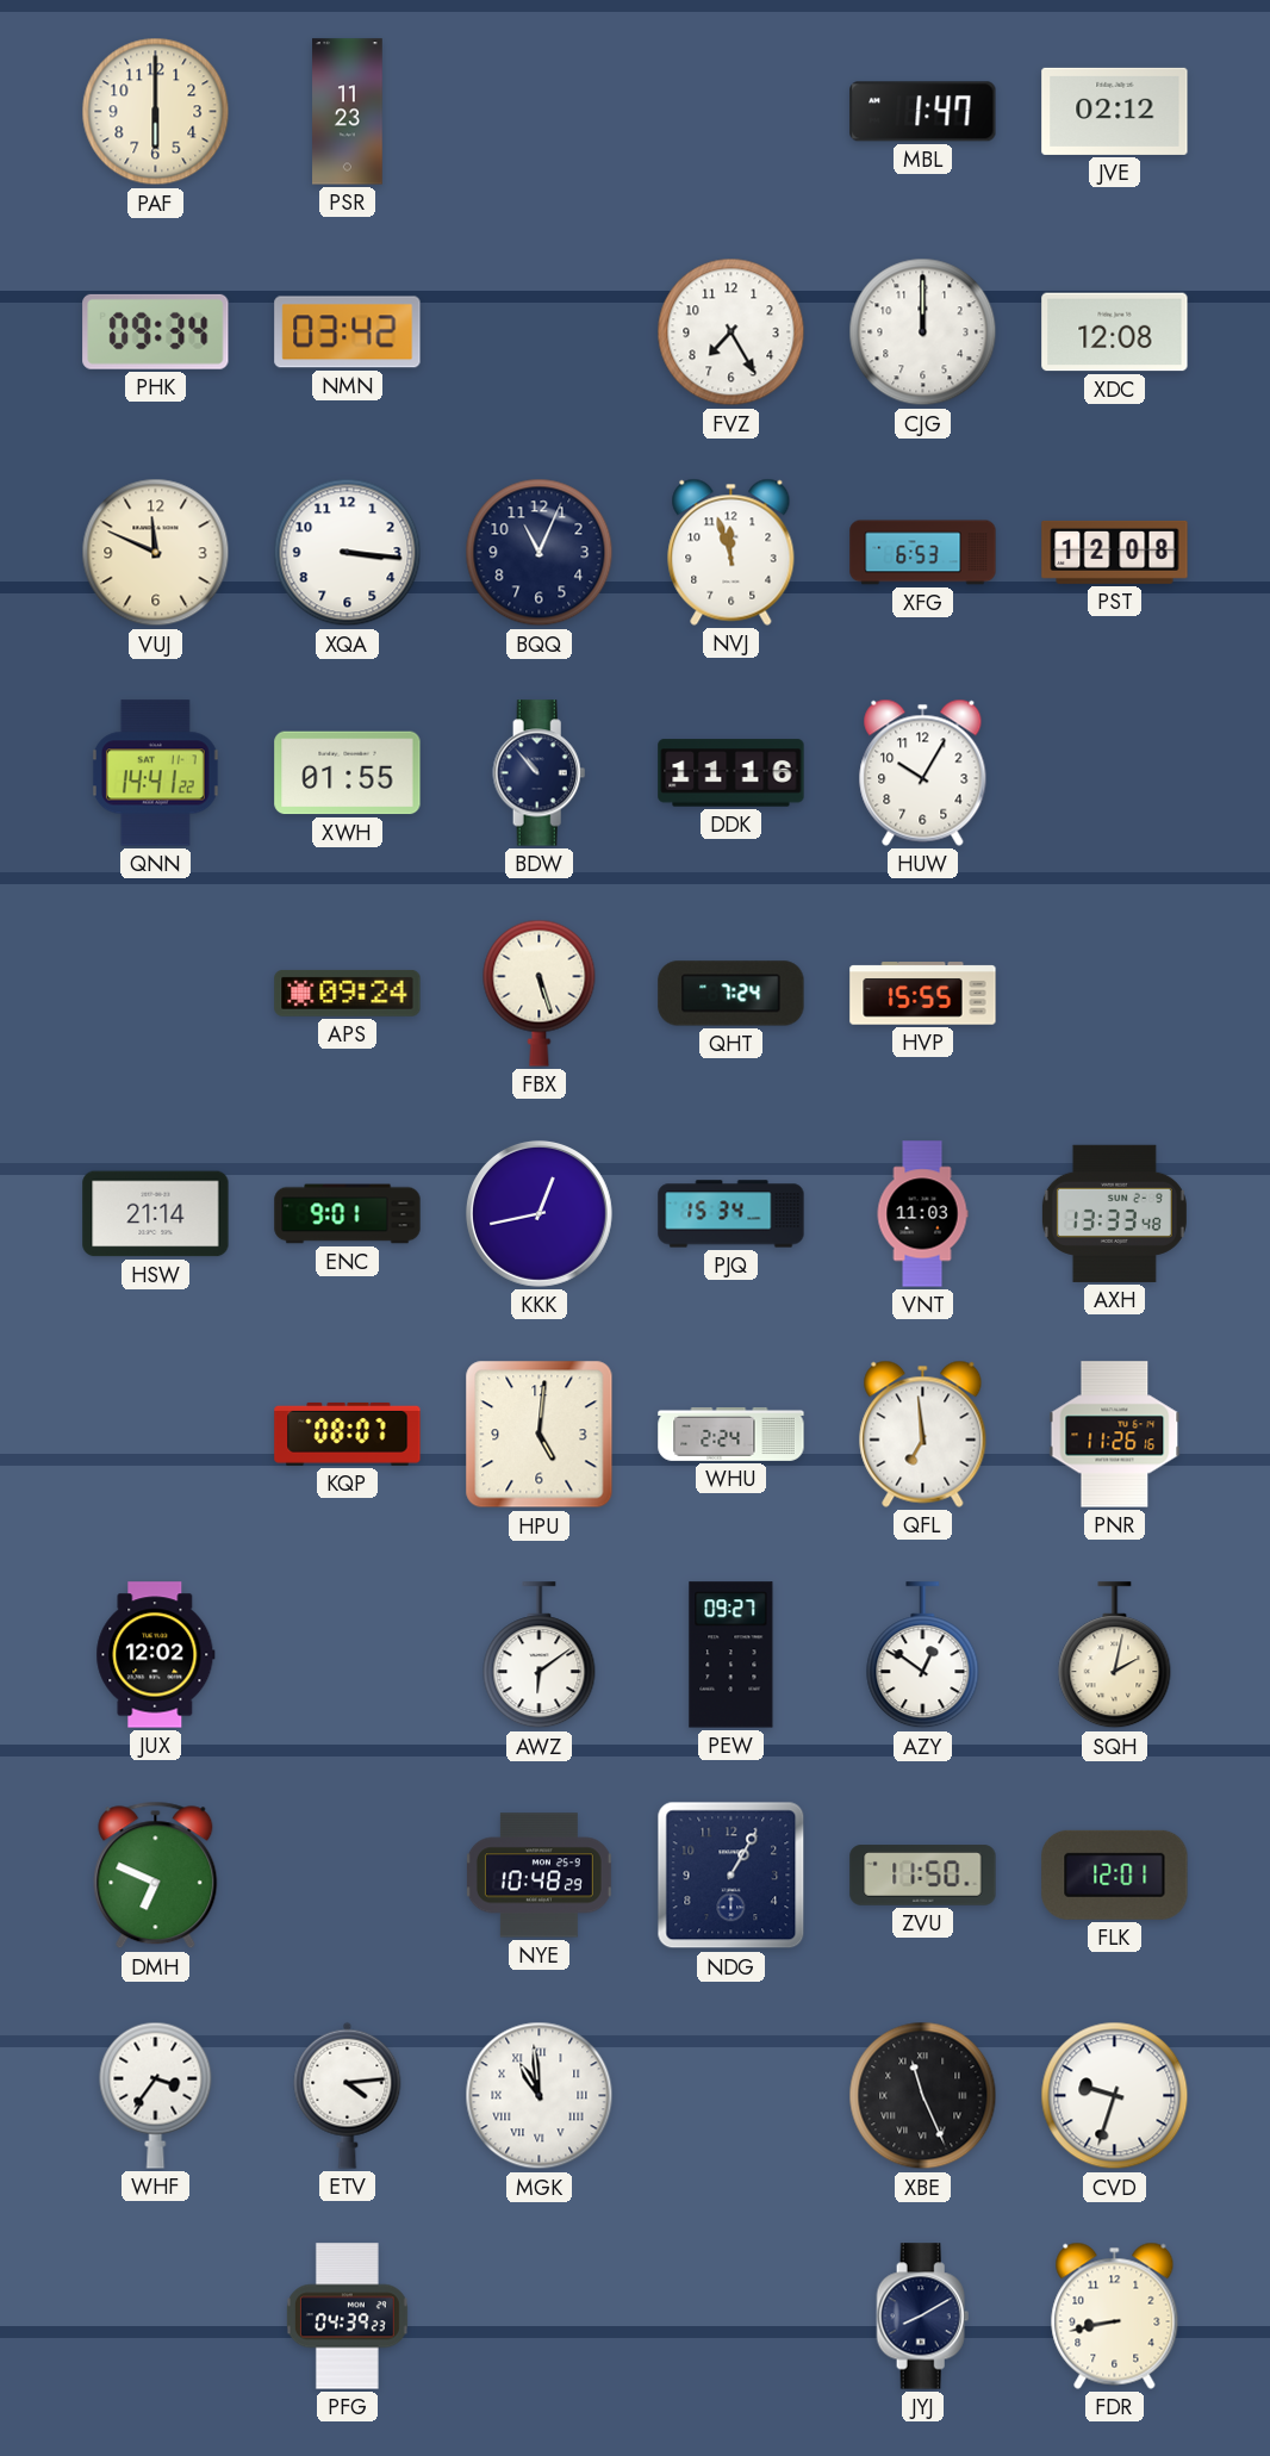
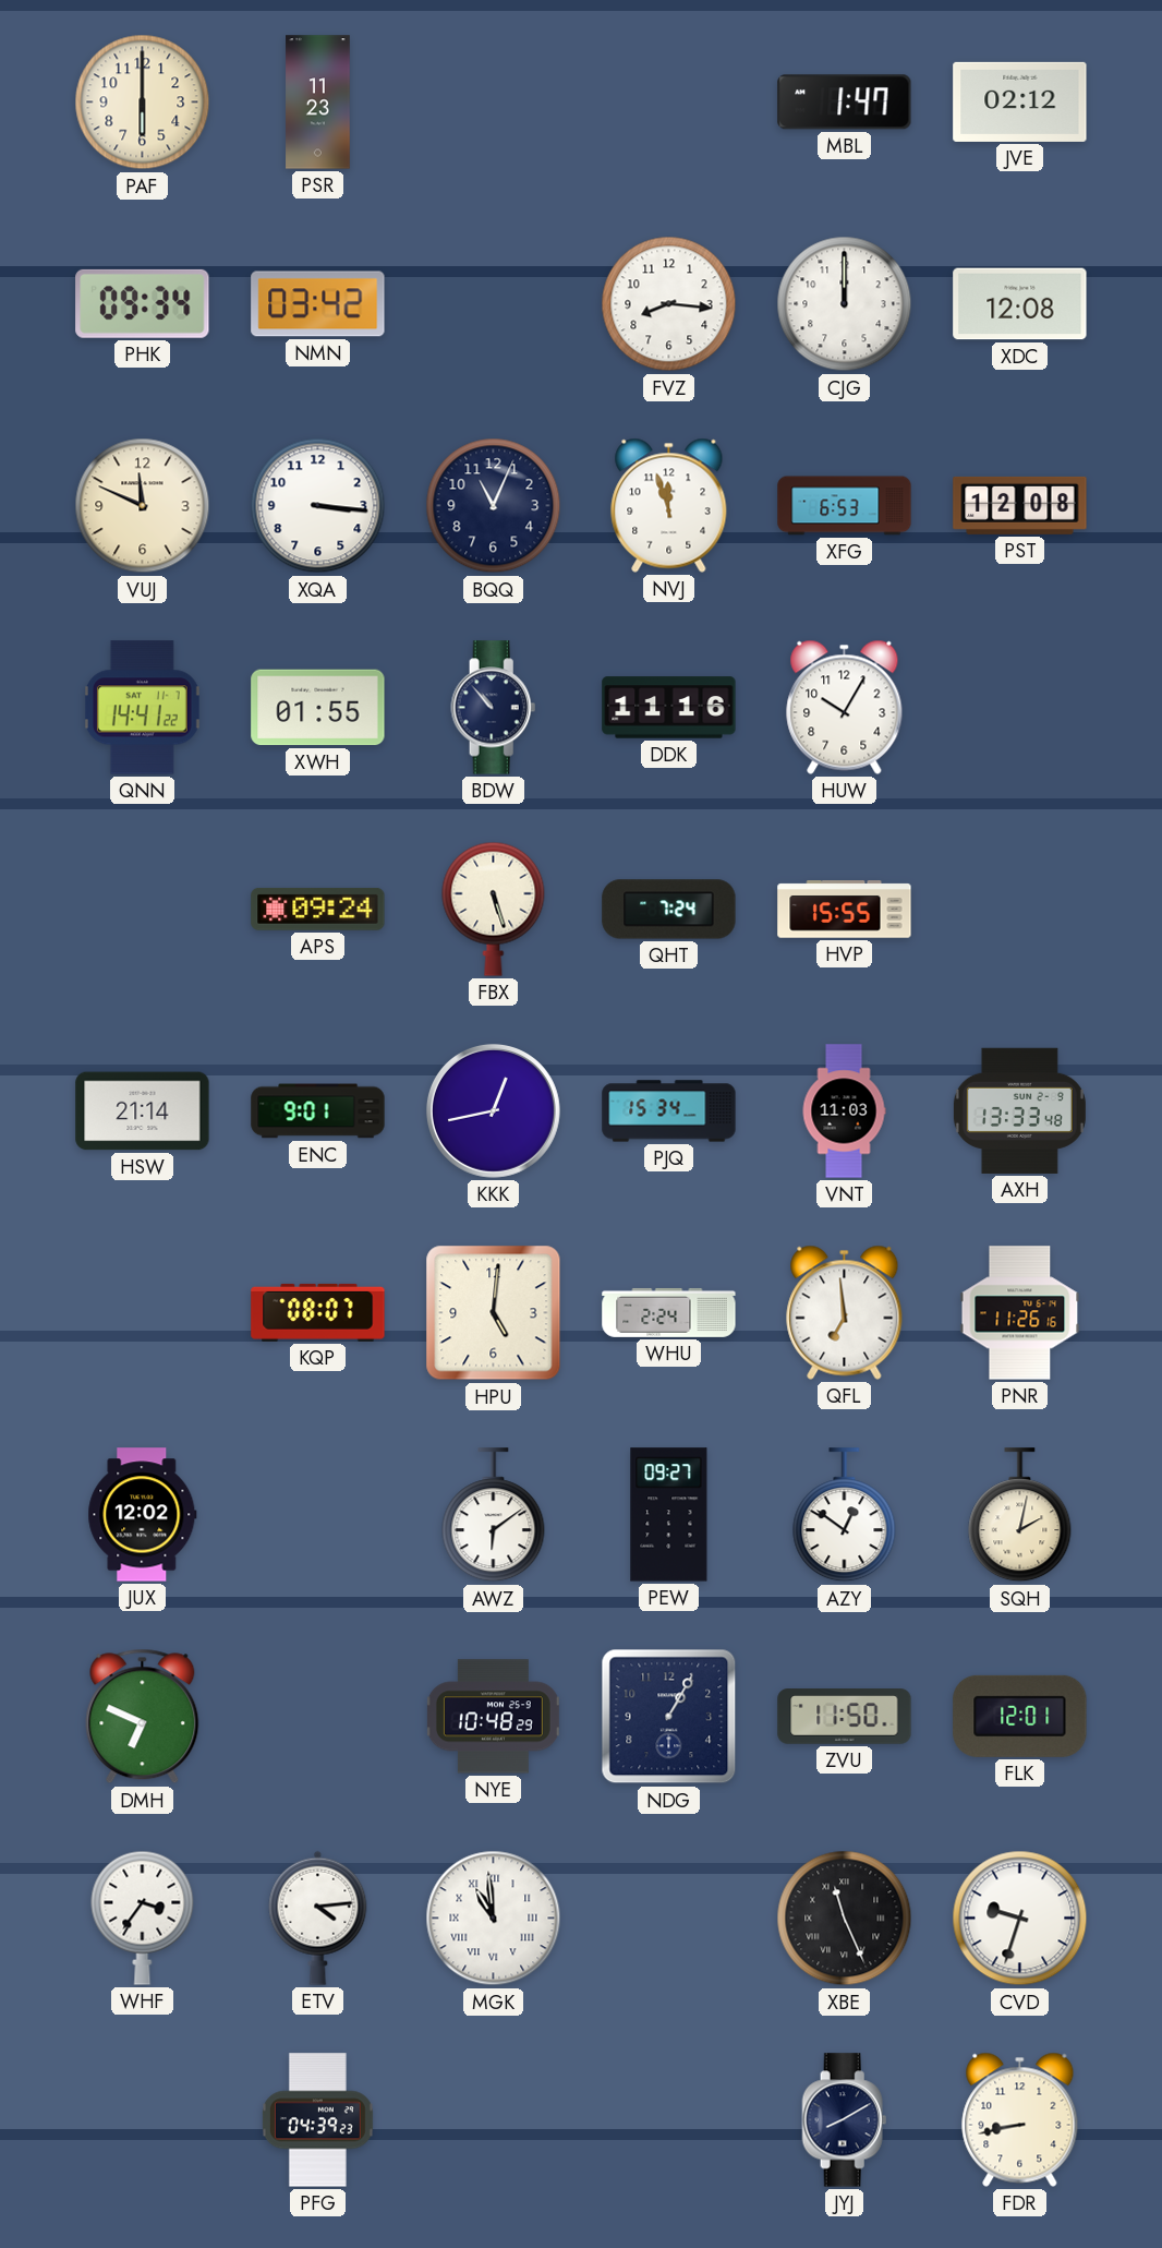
FVZ: 7:25 -> 8:16 (669, 304)
